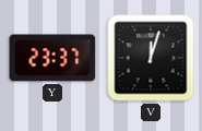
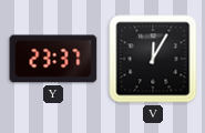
V: 12:03 -> 12:05 (153, 59)
